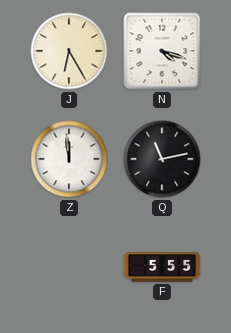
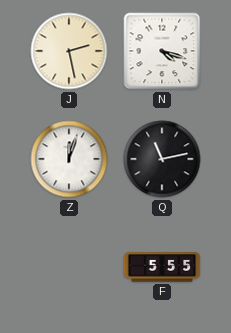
J: 6:25 -> 2:28 (69, 51)
Z: 11:59 -> 12:03 (69, 159)
